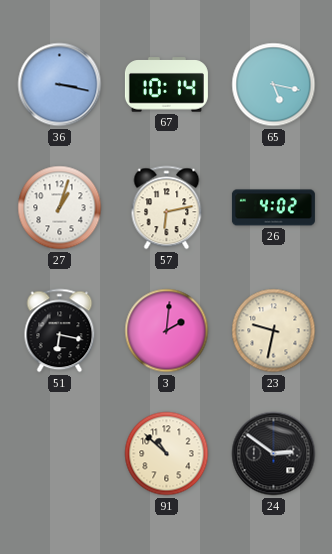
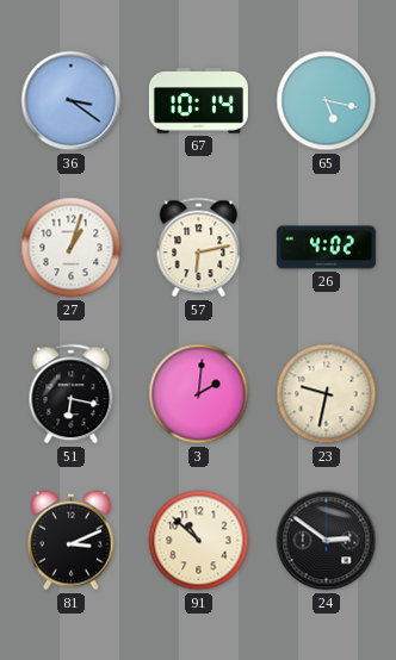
36: 3:17 -> 3:21 (72, 101)
81: none -> 3:11 (72, 541)
